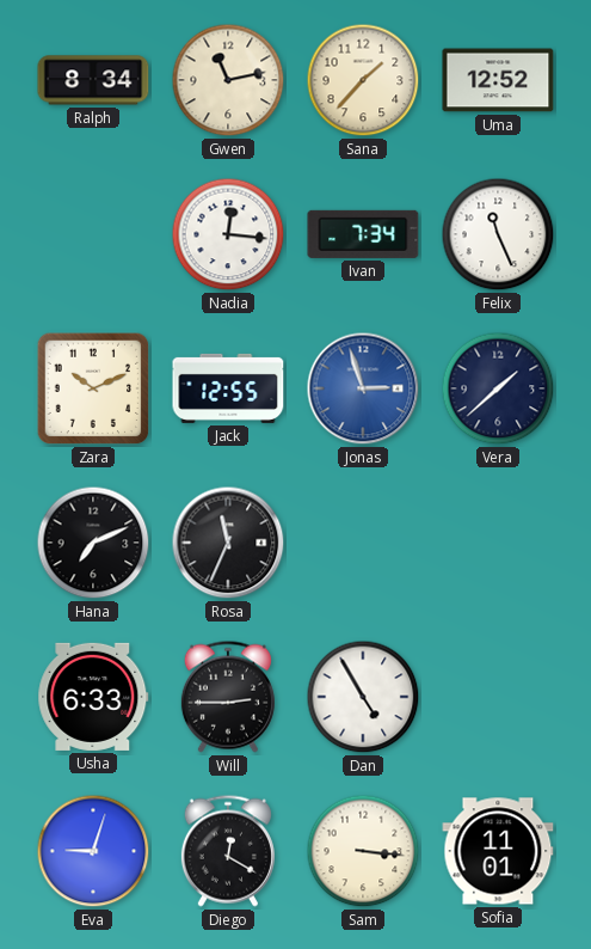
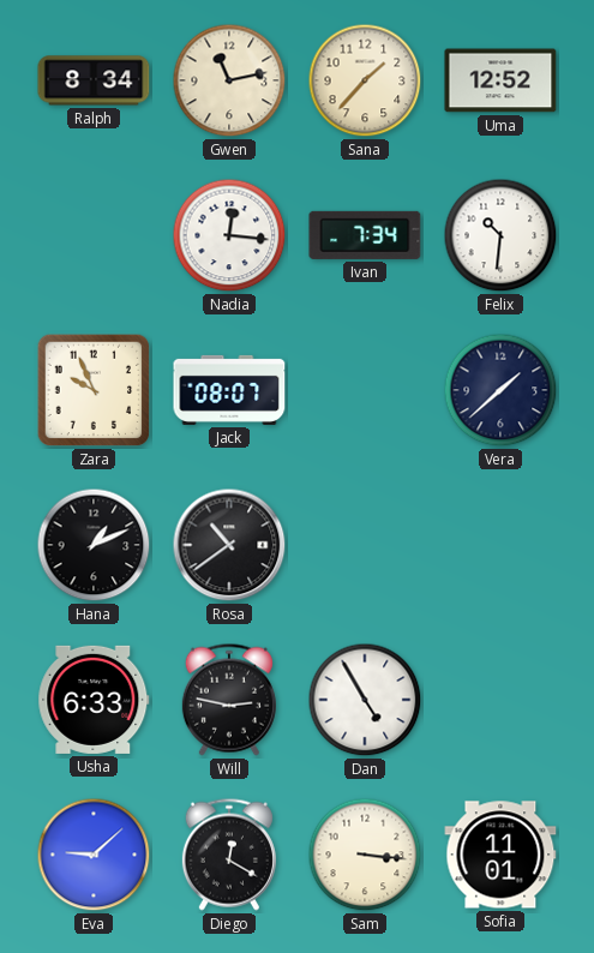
Felix: 11:26 -> 10:31 (500, 235)
Zara: 10:11 -> 9:56 (94, 390)
Jack: 12:55 -> 08:07 (229, 390)
Jonas: 2:57 -> none (363, 388)
Hana: 7:11 -> 1:11 (94, 545)
Rosa: 11:34 -> 10:39 (229, 545)
Will: 2:45 -> 2:47 (229, 700)
Eva: 9:03 -> 9:08 (94, 855)
